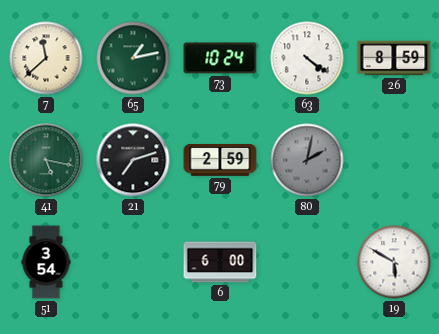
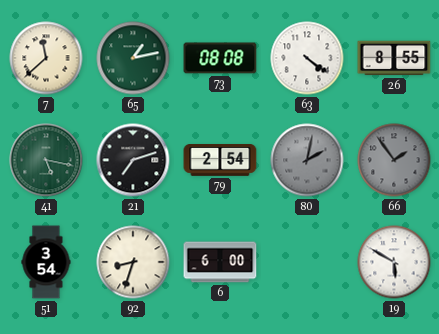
73: 10:24 -> 08:08 (220, 58)
26: 8:59 -> 8:55 (394, 58)
79: 2:59 -> 2:54 (220, 161)
66: none -> 1:54 (394, 160)
92: none -> 8:33 (133, 262)
